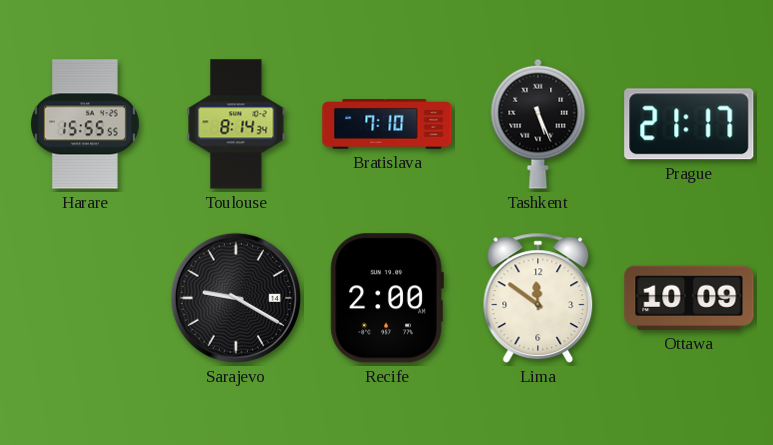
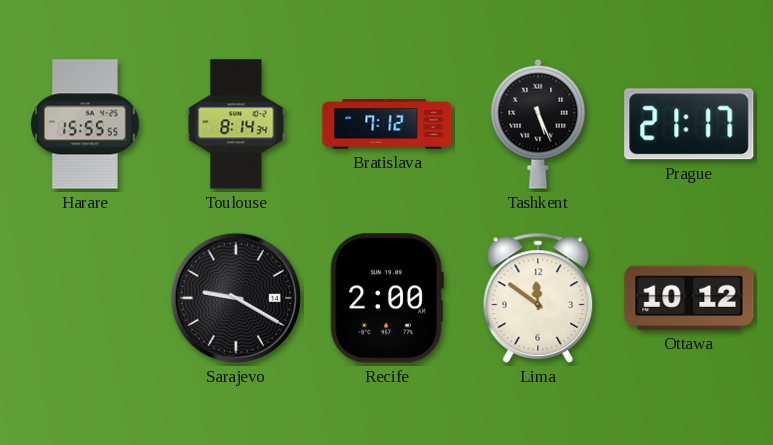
Bratislava: 7:10 -> 7:12 (387, 124)
Ottawa: 10:09 -> 10:12 (689, 298)
